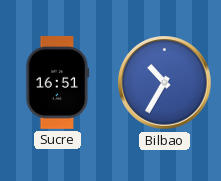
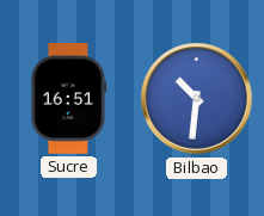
Bilbao: 10:35 -> 10:31 (197, 99)
